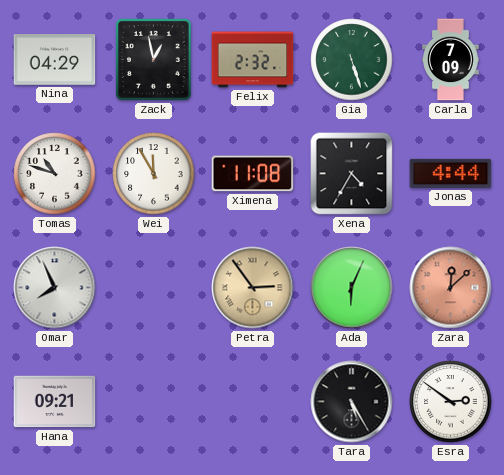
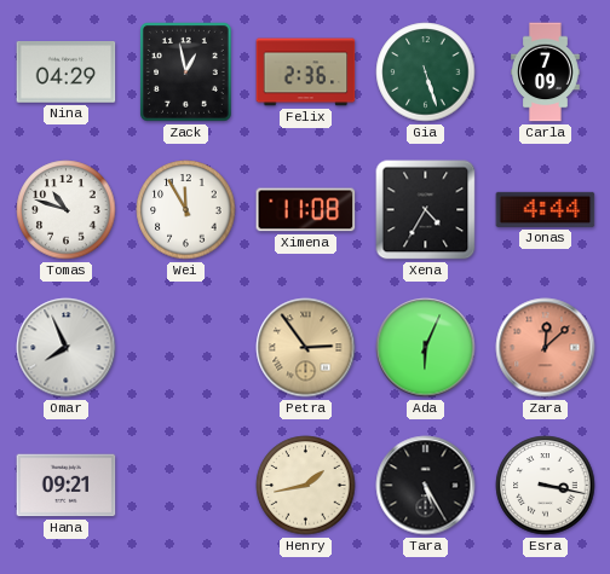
Felix: 2:32 -> 2:36 (306, 73)
Henry: none -> 1:43 (306, 486)
Esra: 2:51 -> 3:17 (546, 486)
